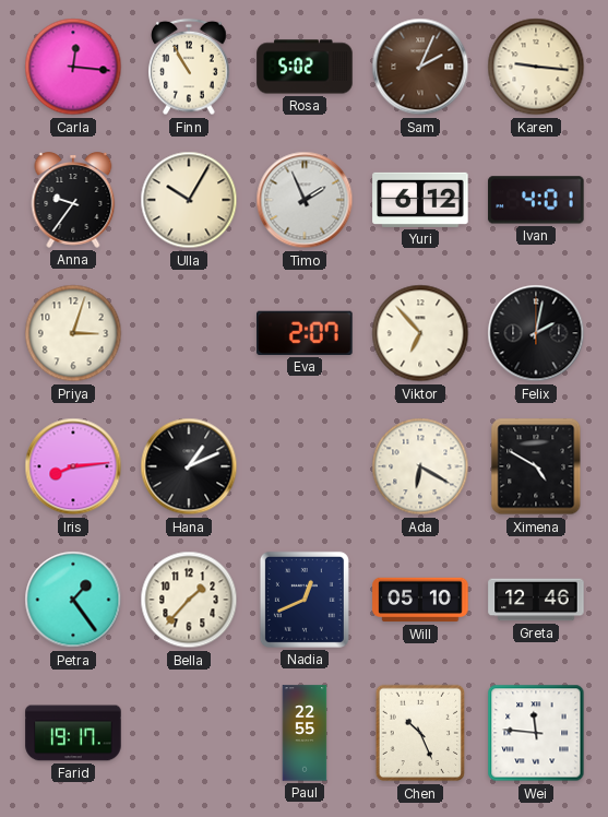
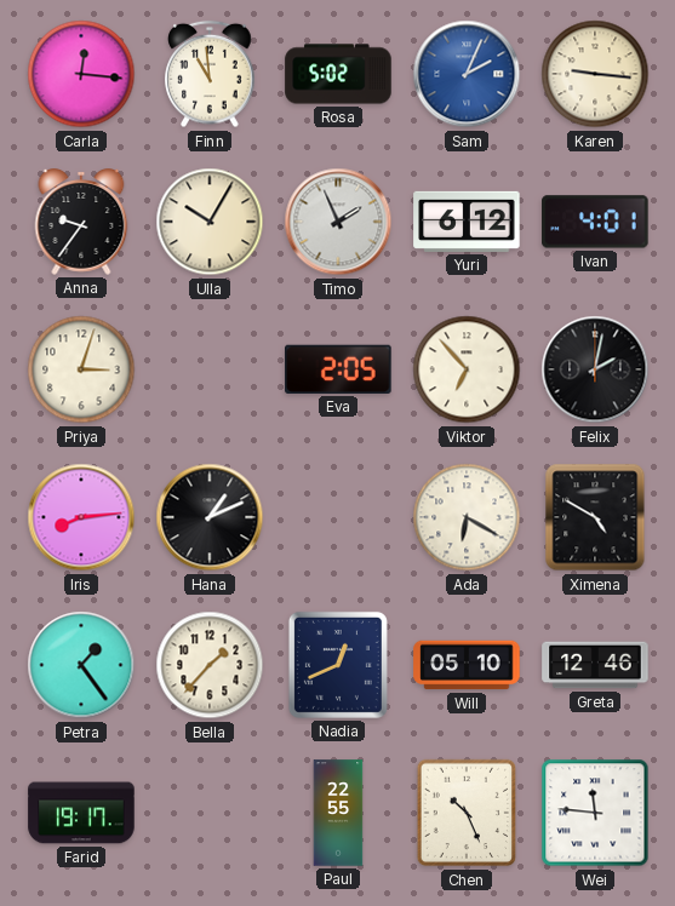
Finn: 10:55 -> 10:59 (210, 74)
Sam dial: brown -> blue (467, 74)
Eva: 2:07 -> 2:05 (338, 369)
